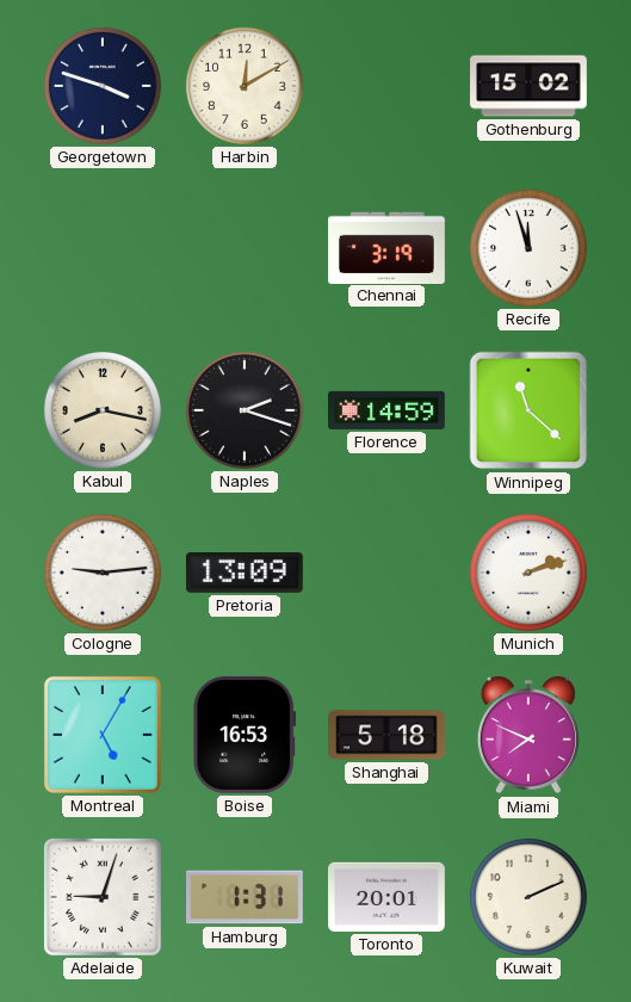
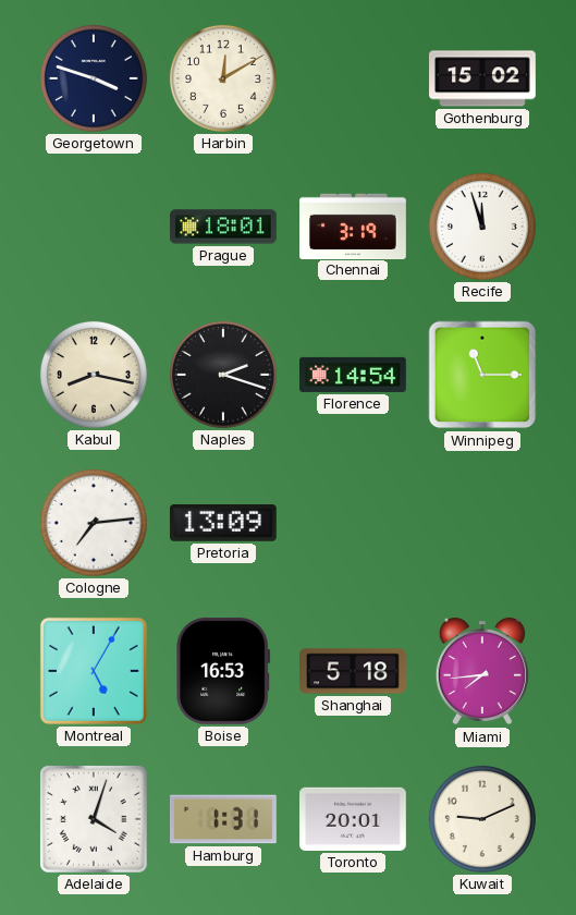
Prague: none -> 18:01 (224, 227)
Florence: 14:59 -> 14:54 (354, 375)
Winnipeg: 11:22 -> 11:15 (482, 375)
Cologne: 9:14 -> 7:14 (94, 523)
Munich: 2:12 -> none (528, 573)
Miami: 7:49 -> 7:44 (482, 671)
Adelaide: 9:03 -> 4:03 (94, 819)
Kuwait: 2:11 -> 9:11 (482, 819)
